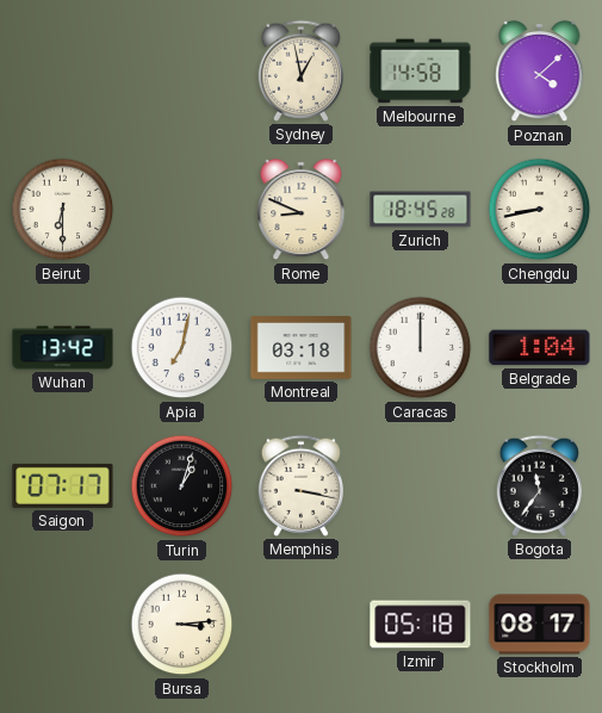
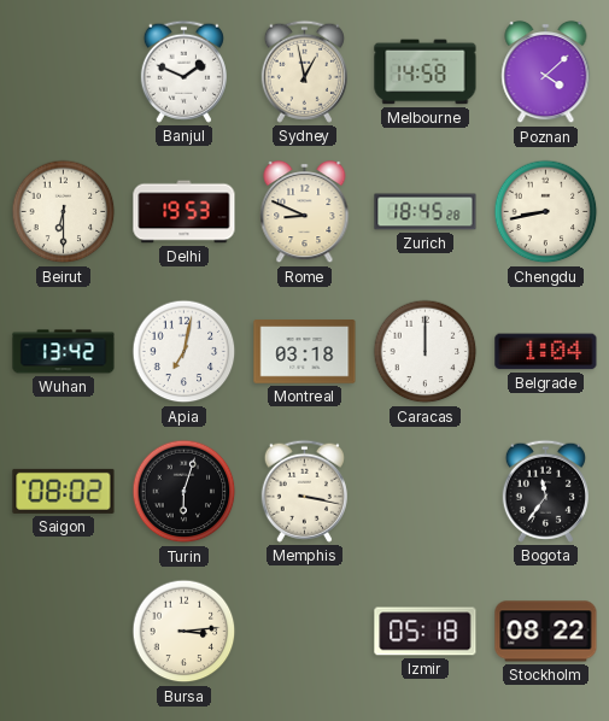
Banjul: none -> 1:49 (183, 71)
Delhi: none -> 19:53 (185, 212)
Saigon: 07:17 -> 08:02 (64, 491)
Turin: 1:03 -> 6:03 (185, 492)
Stockholm: 08:17 -> 08:22 (546, 632)
